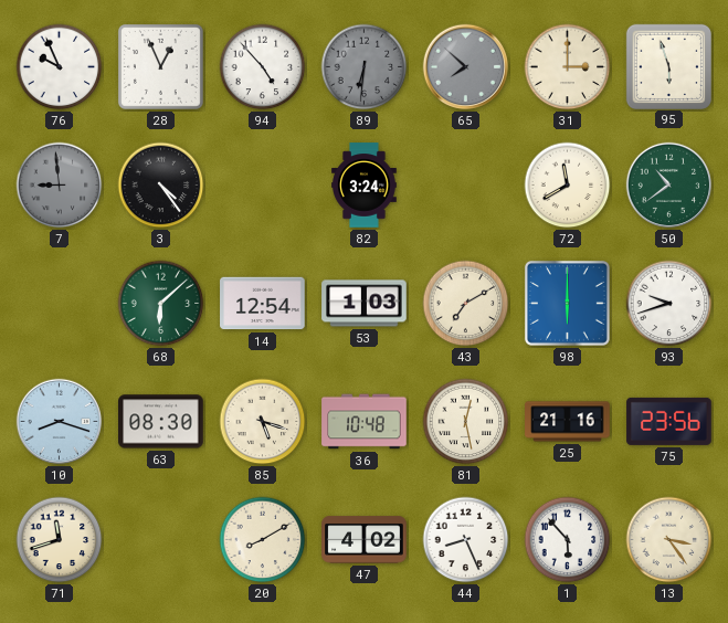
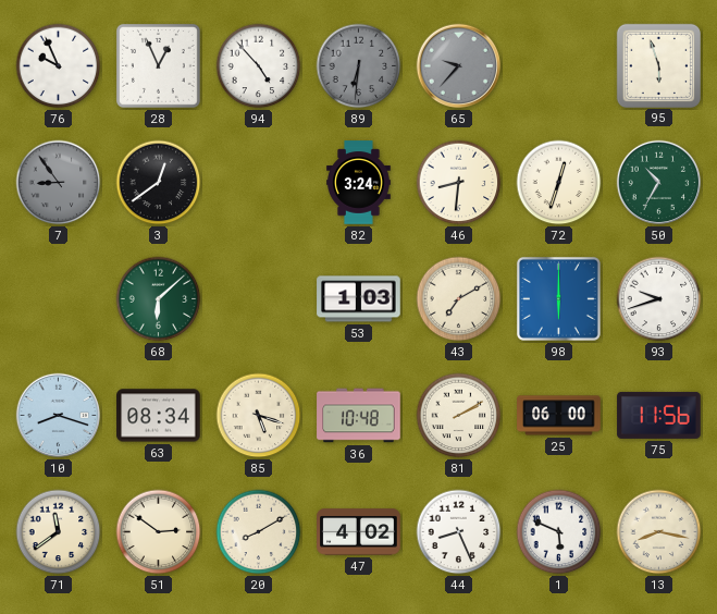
65: 7:52 -> 9:37 (459, 66)
31: 3:00 -> none (568, 67)
7: 8:59 -> 8:54 (59, 183)
3: 4:24 -> 12:39 (159, 183)
46: none -> 8:31 (459, 183)
72: 11:40 -> 12:33 (559, 183)
50: 10:39 -> 10:35 (659, 183)
14: 12:54 -> none (263, 304)
63: 08:30 -> 08:34 (159, 416)
81: 12:28 -> 2:10 (459, 416)
25: 21:16 -> 06:00 (559, 416)
75: 23:56 -> 11:56 (659, 415)
71: 11:42 -> 11:39 (59, 532)
51: none -> 2:51 (159, 532)
1: 5:53 -> 5:49 (559, 532)
13: 3:24 -> 8:17 (659, 532)
